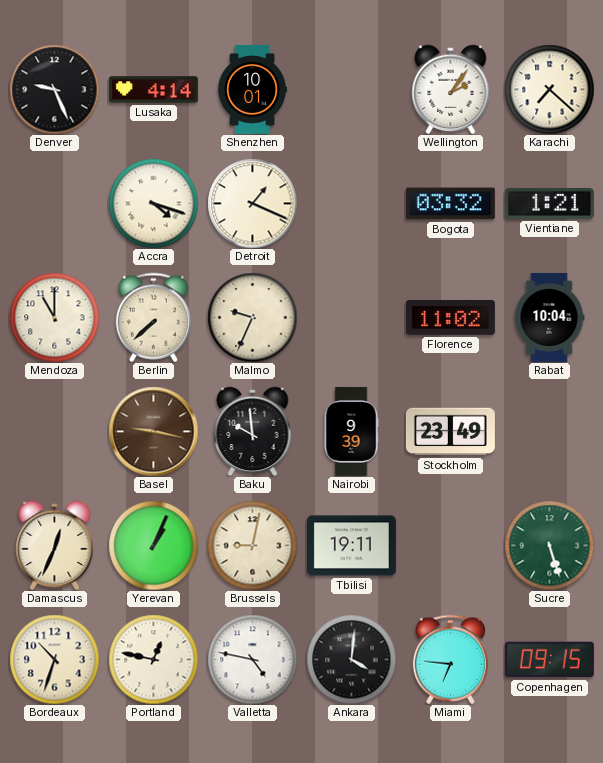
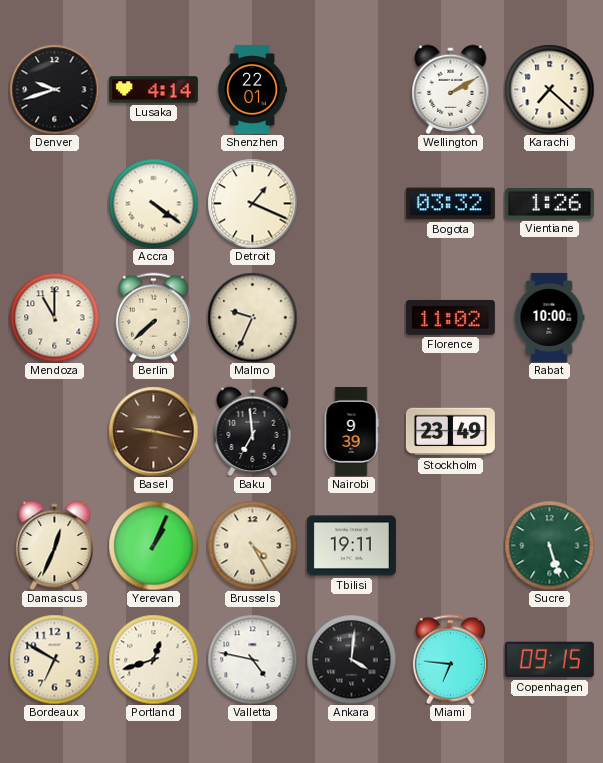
Denver: 9:26 -> 9:42 (54, 89)
Shenzhen: 10:01 -> 22:01 (252, 89)
Wellington: 2:06 -> 2:10 (451, 89)
Accra: 4:18 -> 4:21 (153, 203)
Vientiane: 1:21 -> 1:26 (549, 204)
Rabat: 10:04 -> 10:00 (549, 317)
Baku: 9:59 -> 6:59 (253, 431)
Brussels: 9:02 -> 4:25 (252, 545)
Bordeaux: 10:33 -> 6:50 (54, 659)
Portland: 12:47 -> 12:42 (153, 659)
